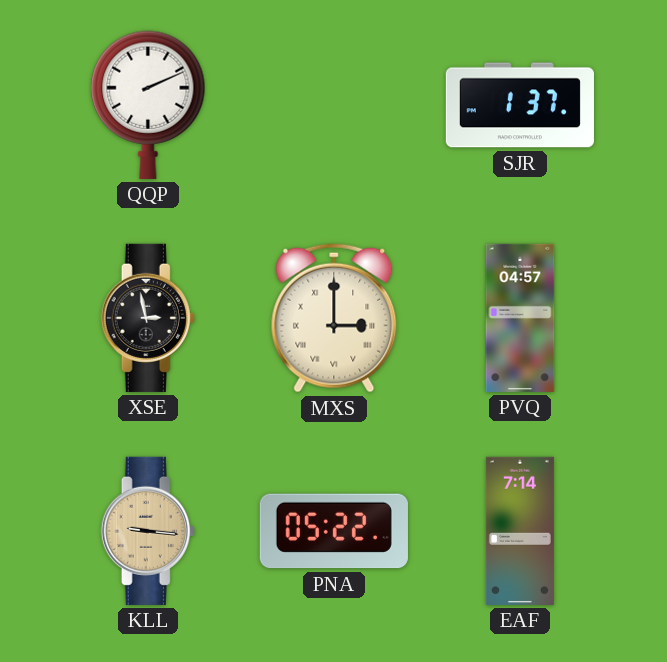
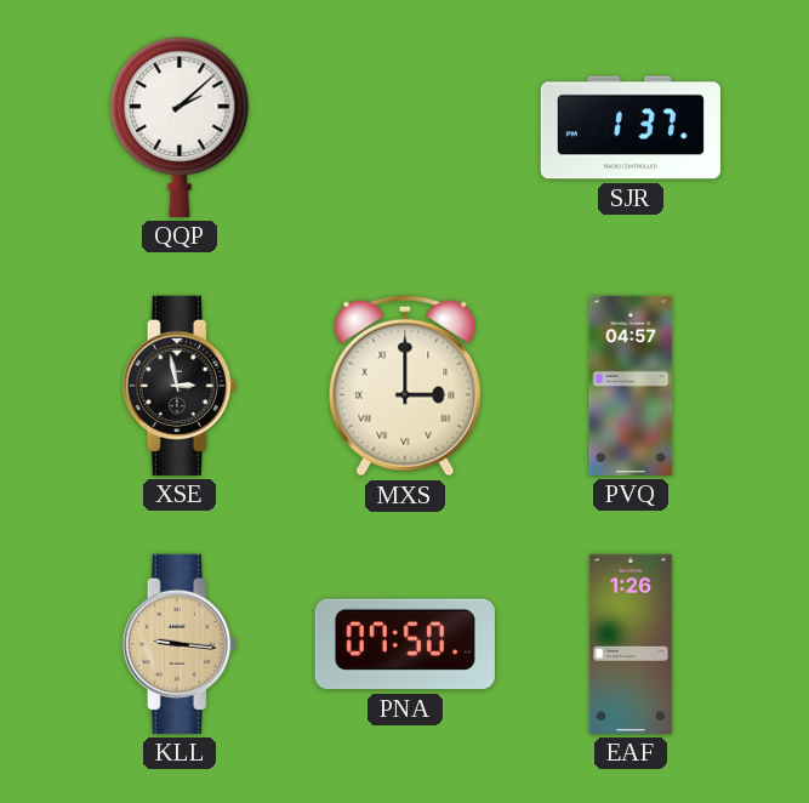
QQP: 2:11 -> 2:08 (180, 127)
PNA: 05:22 -> 07:50 (405, 644)
EAF: 7:14 -> 1:26 (631, 644)
